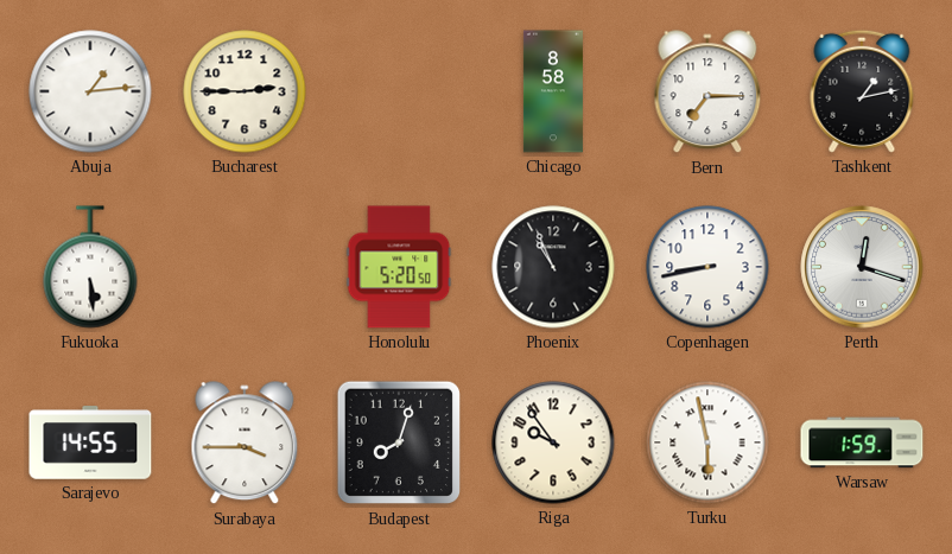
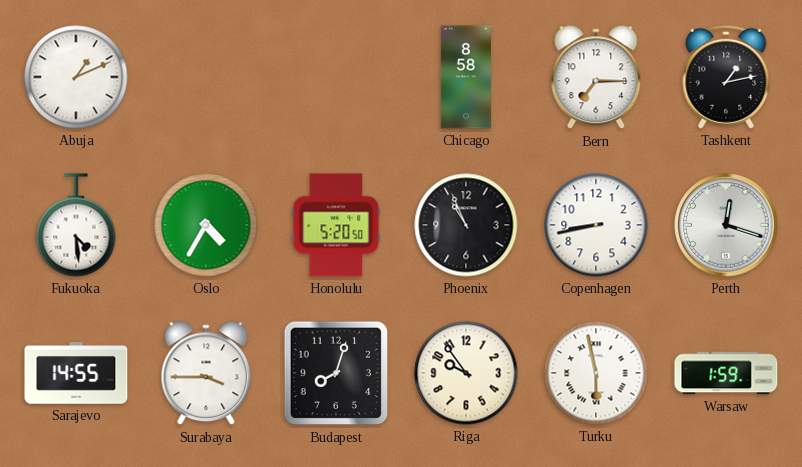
Abuja: 1:14 -> 1:11 (76, 77)
Bucharest: 2:45 -> none (245, 91)
Fukuoka: 5:29 -> 4:29 (76, 225)
Oslo: none -> 4:35 (206, 225)
